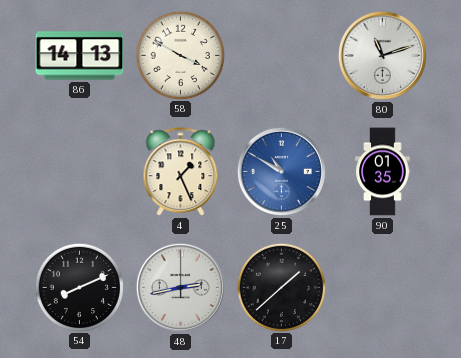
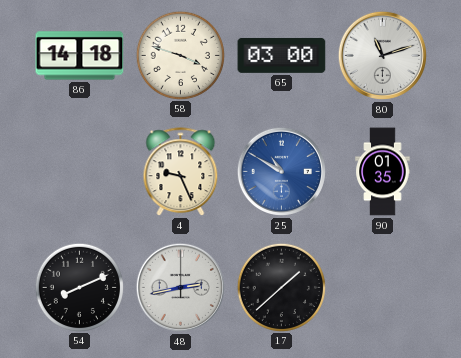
86: 14:13 -> 14:18 (80, 56)
58: 3:50 -> 3:48 (180, 55)
65: none -> 03:00 (282, 55)
4: 1:26 -> 9:26 (181, 172)
